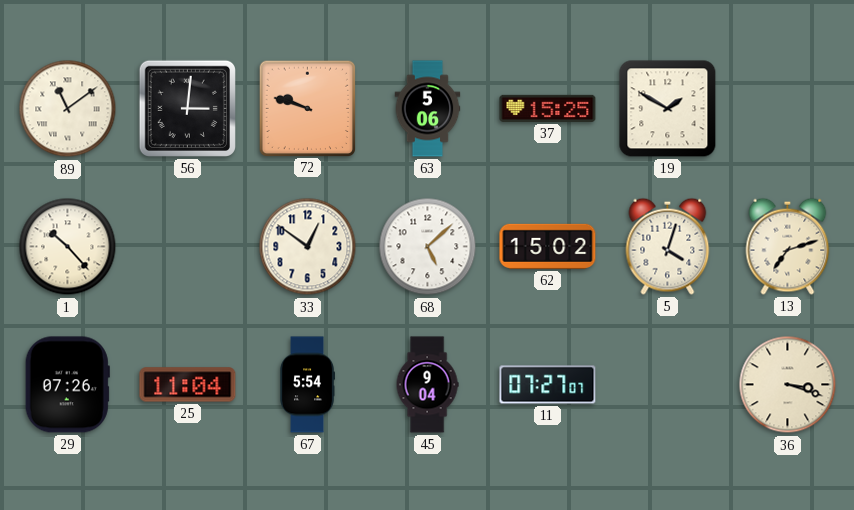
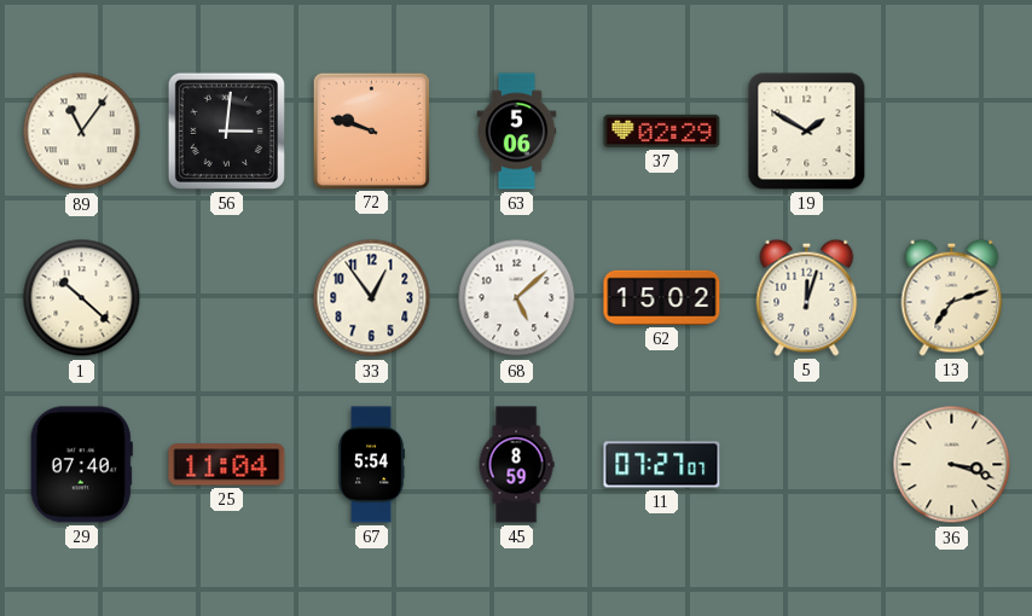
89: 11:09 -> 11:06 (82, 132)
37: 15:25 -> 02:29 (662, 130)
1: 10:23 -> 10:22 (82, 298)
33: 12:51 -> 12:54 (372, 298)
5: 4:03 -> 12:03 (807, 297)
29: 07:26 -> 07:40 (81, 465)
45: 9:04 -> 8:59 (516, 465)
